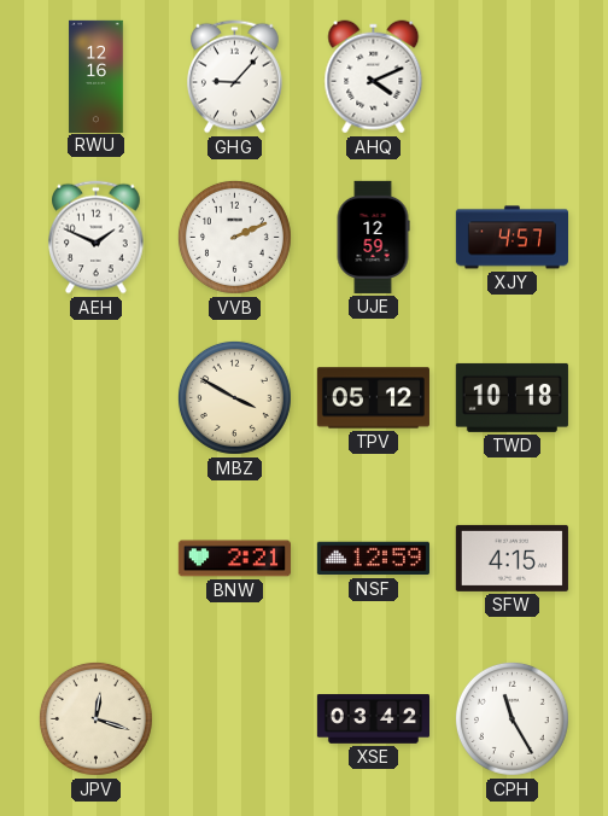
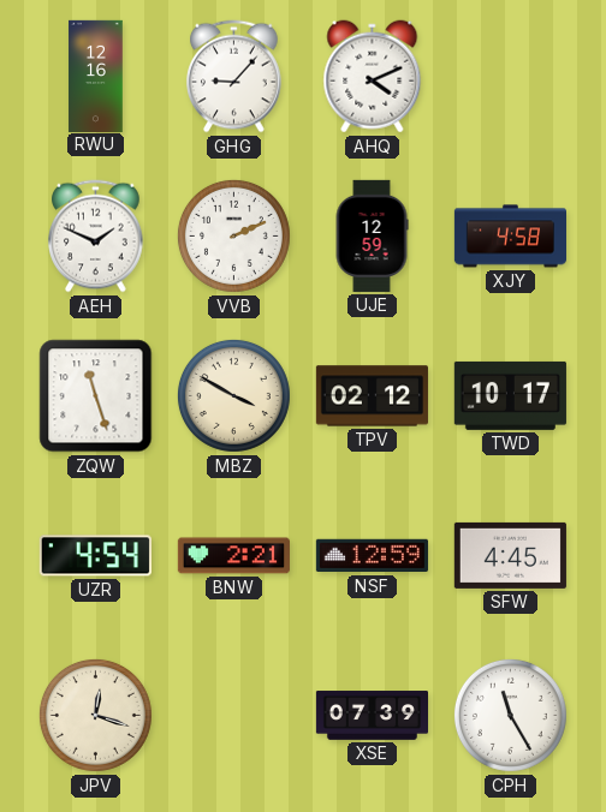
XJY: 4:57 -> 4:58 (510, 237)
ZQW: none -> 11:27 (96, 396)
TPV: 05:12 -> 02:12 (372, 396)
TWD: 10:18 -> 10:17 (510, 395)
UZR: none -> 4:54 (95, 556)
SFW: 4:15 -> 4:45 (510, 555)
XSE: 03:42 -> 07:39 (372, 716)
